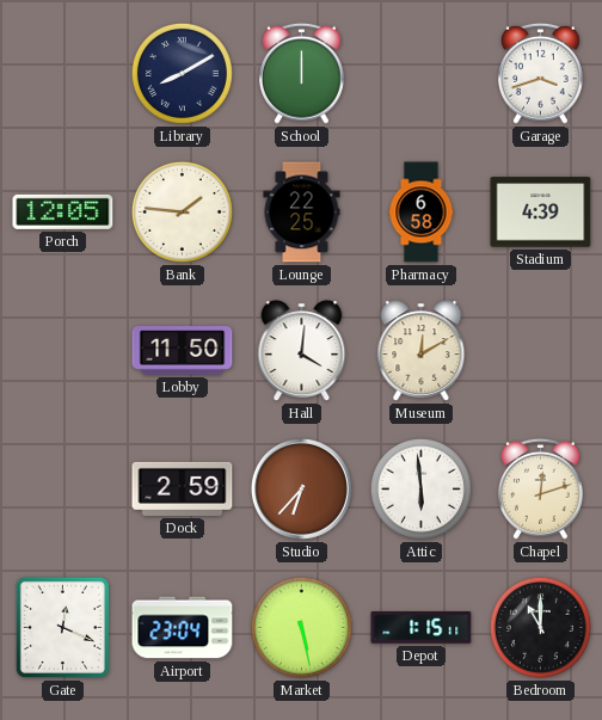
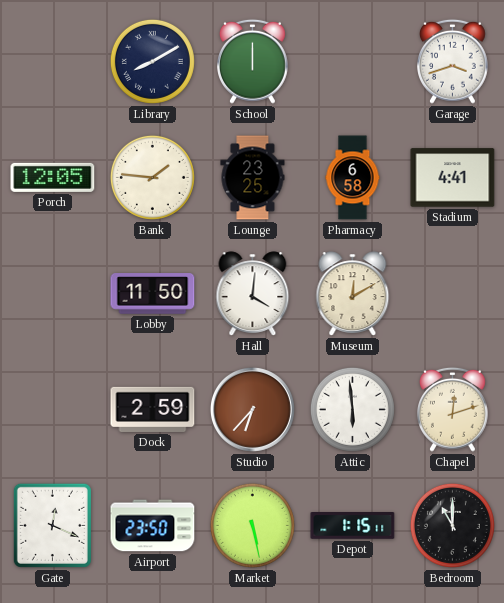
Lounge: 22:25 -> 23:25 (253, 178)
Stadium: 4:39 -> 4:41 (453, 178)
Airport: 23:04 -> 23:50 (153, 526)
